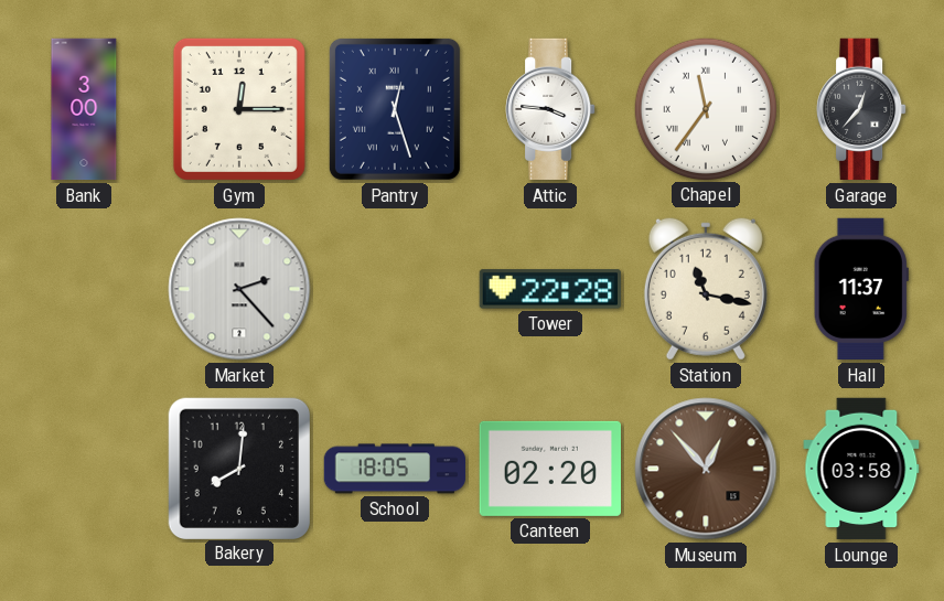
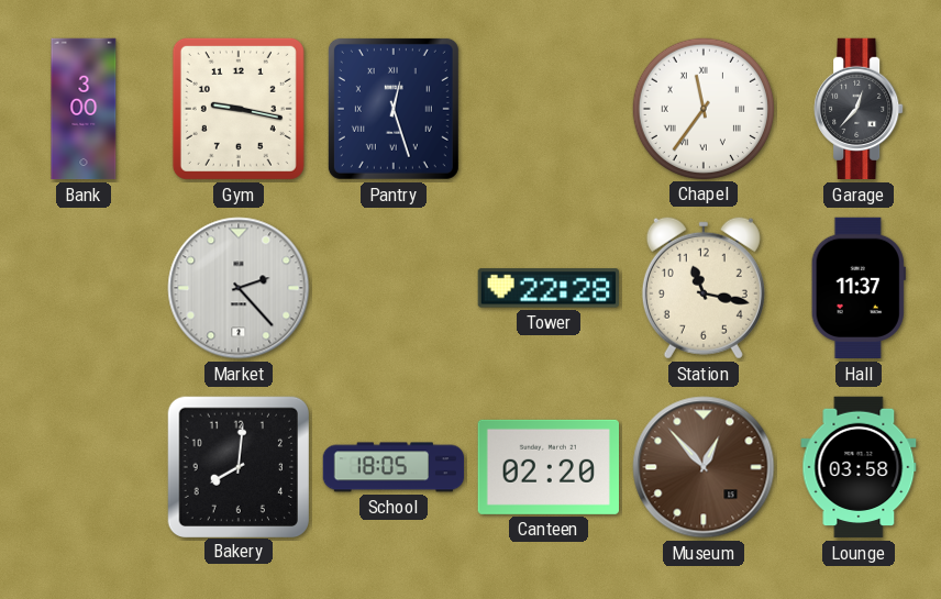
Gym: 12:15 -> 9:17 (239, 109)
Attic: 3:46 -> none (550, 109)
